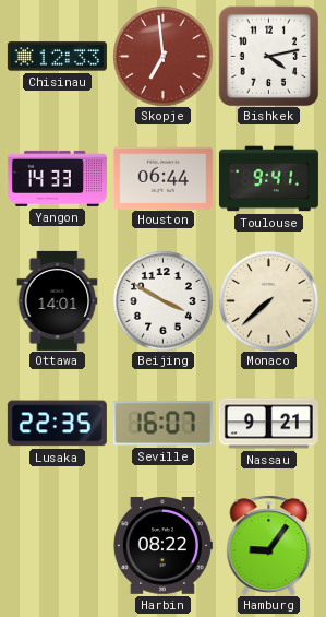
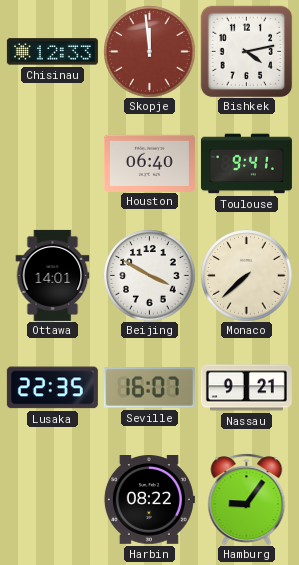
Skopje: 6:59 -> 11:59 (149, 51)
Yangon: 14:33 -> none (57, 178)
Houston: 06:44 -> 06:40 (149, 163)
